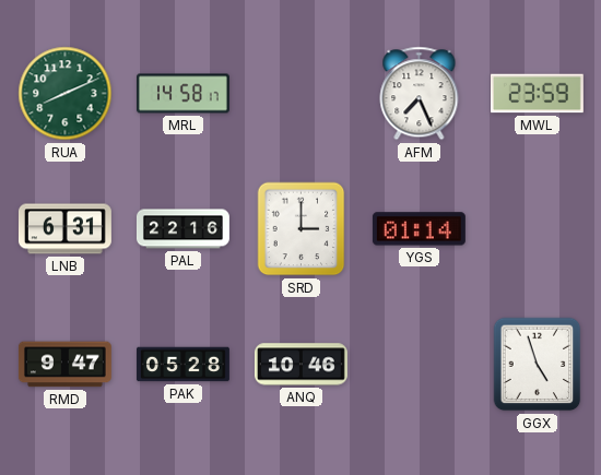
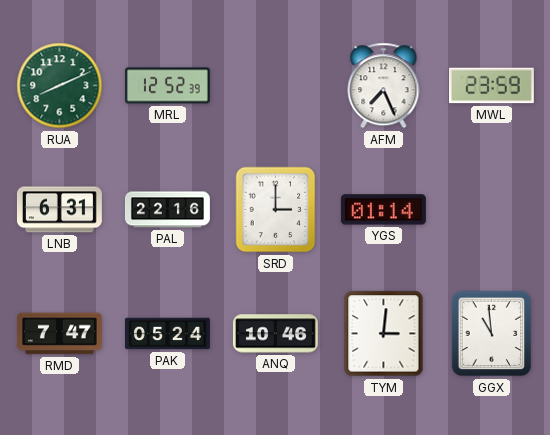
MRL: 14:58 -> 12:52 (167, 86)
RMD: 9:47 -> 7:47 (59, 334)
PAK: 05:28 -> 05:24 (167, 334)
TYM: none -> 3:01 (384, 334)
GGX: 4:57 -> 10:59 (492, 334)
